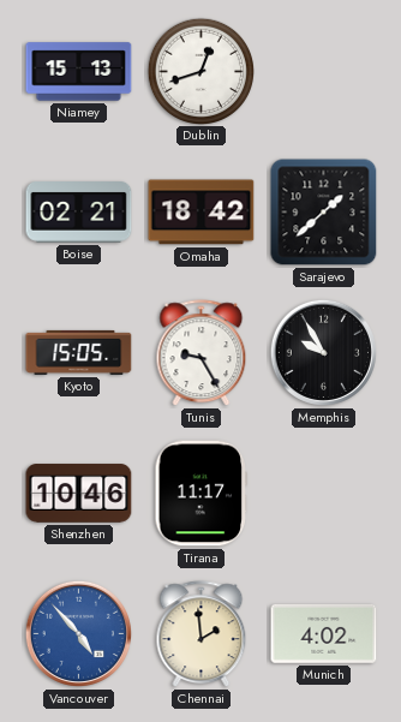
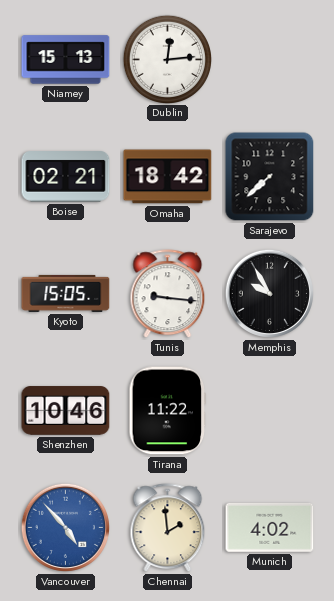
Dublin: 12:42 -> 12:14 (167, 59)
Sarajevo: 1:38 -> 7:38 (270, 177)
Tunis: 9:25 -> 9:16 (168, 294)
Tirana: 11:17 -> 11:22 (168, 411)
